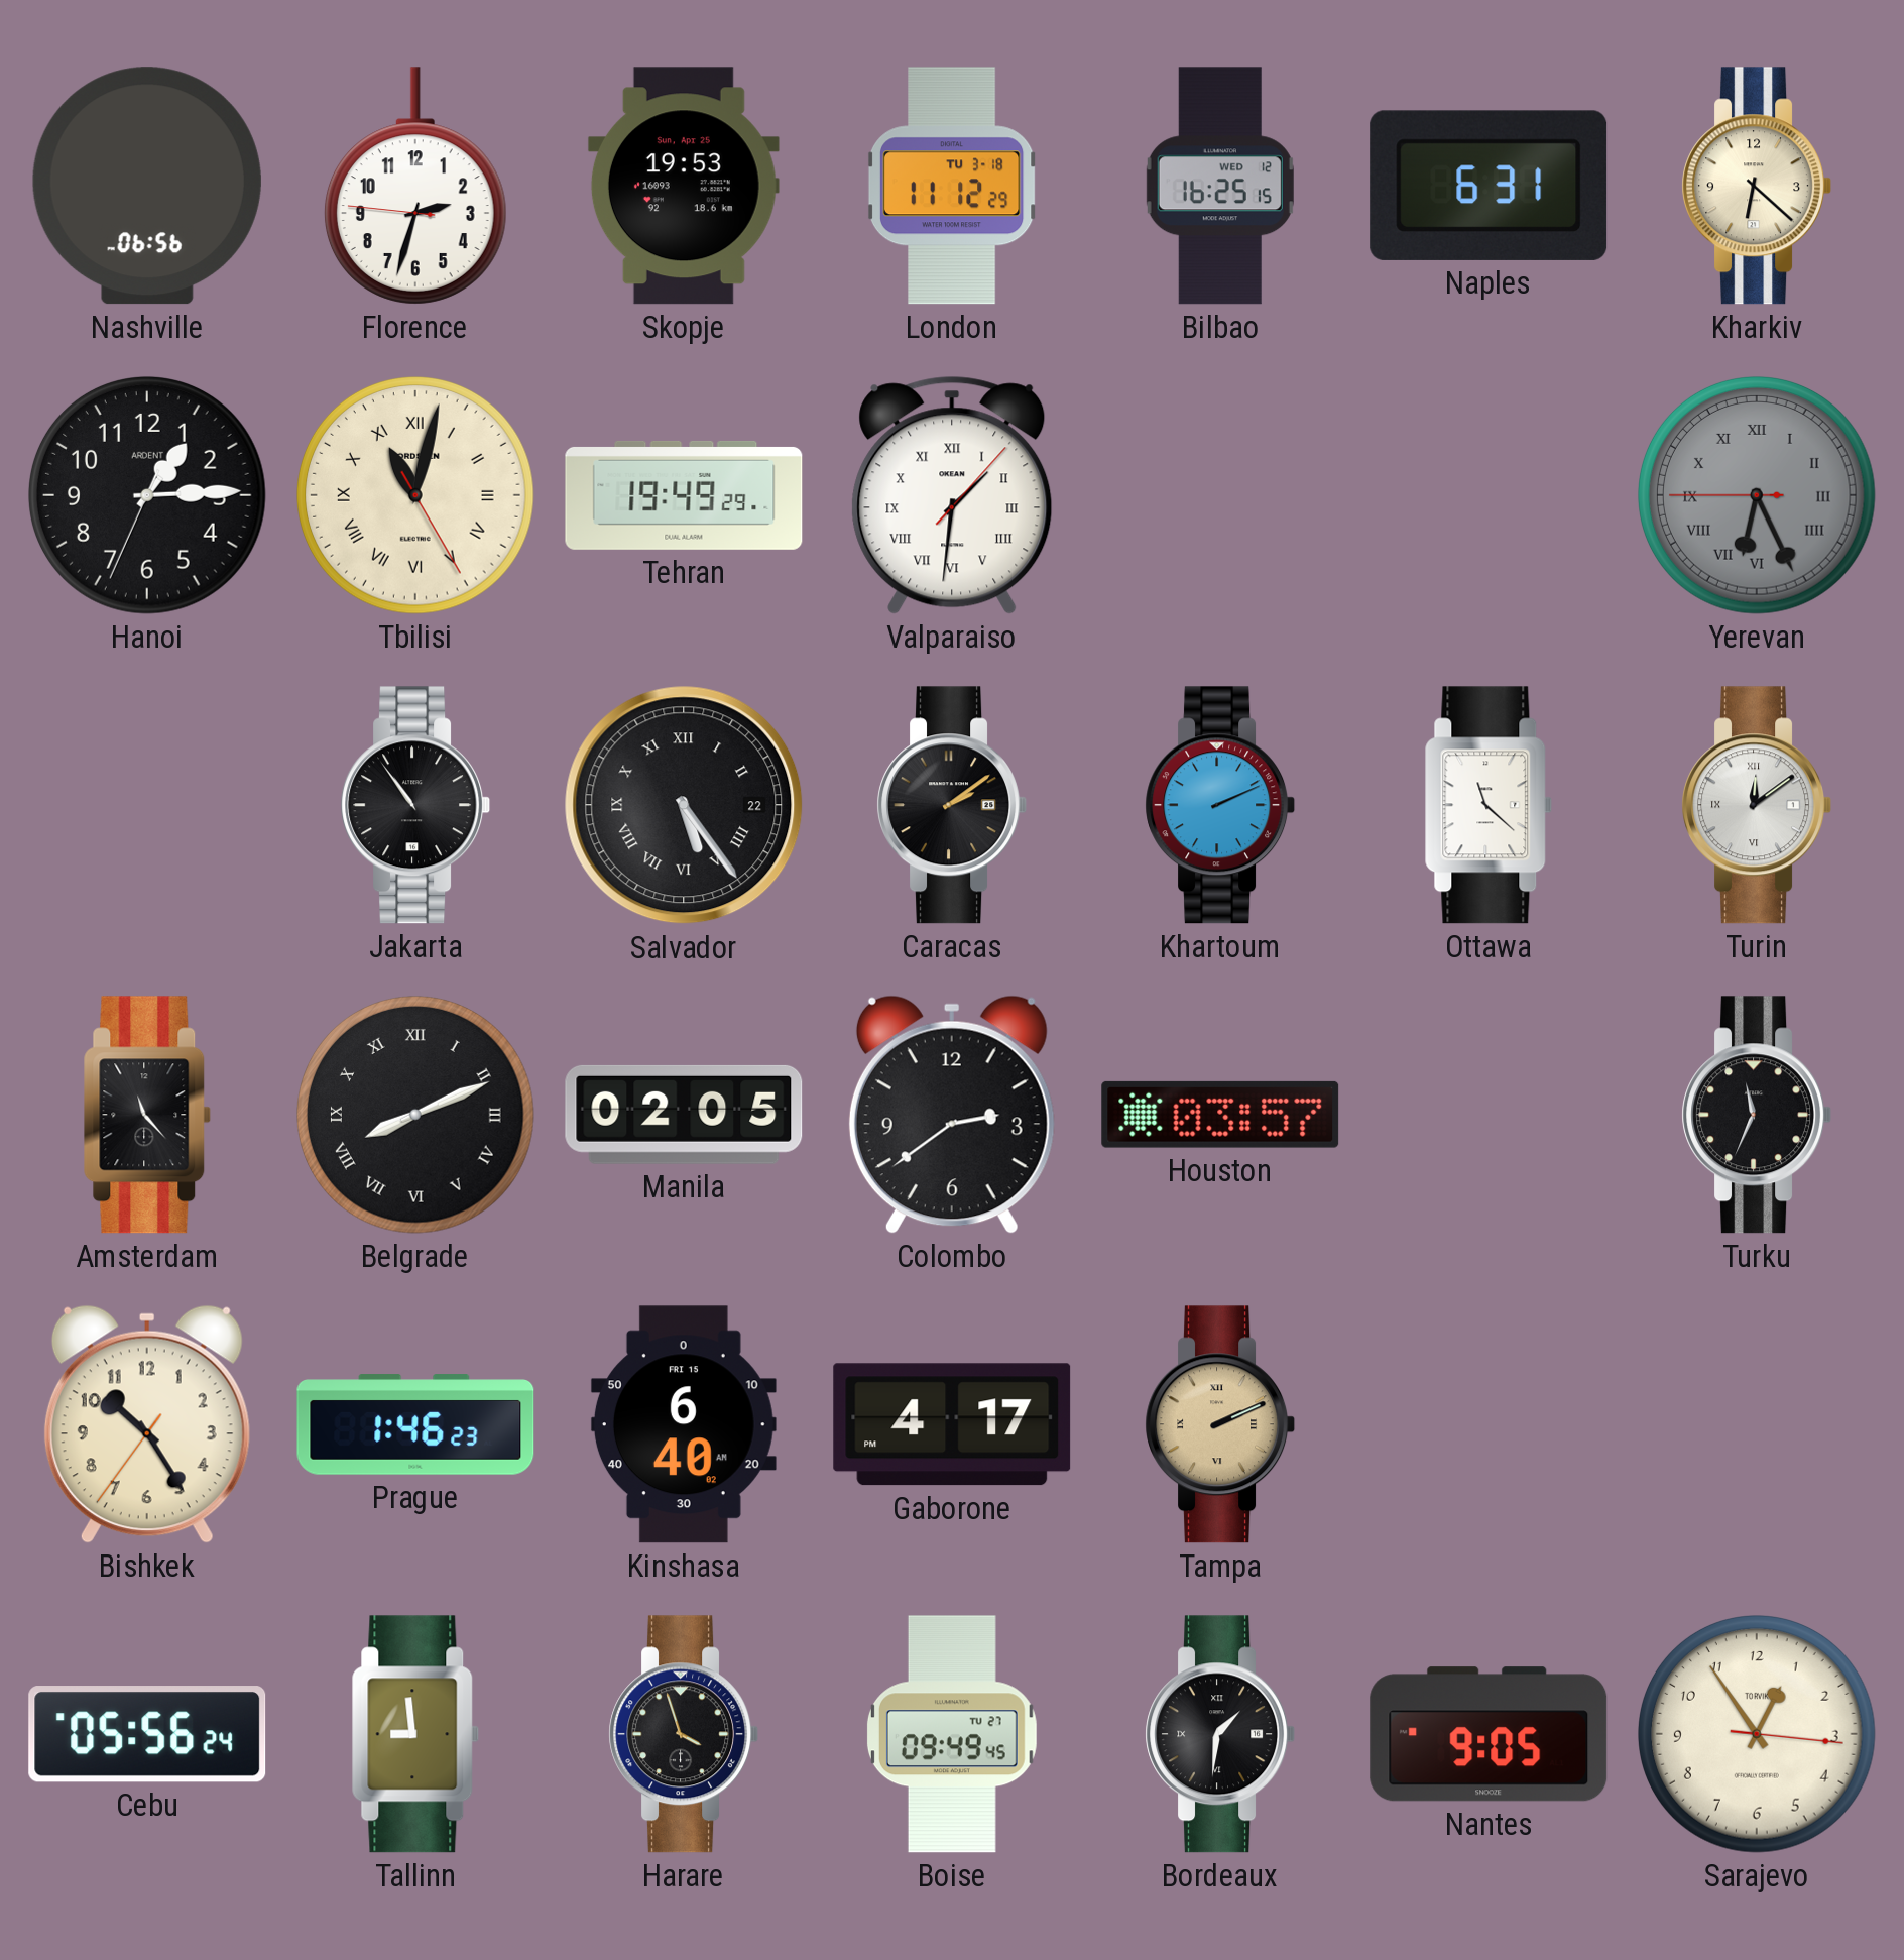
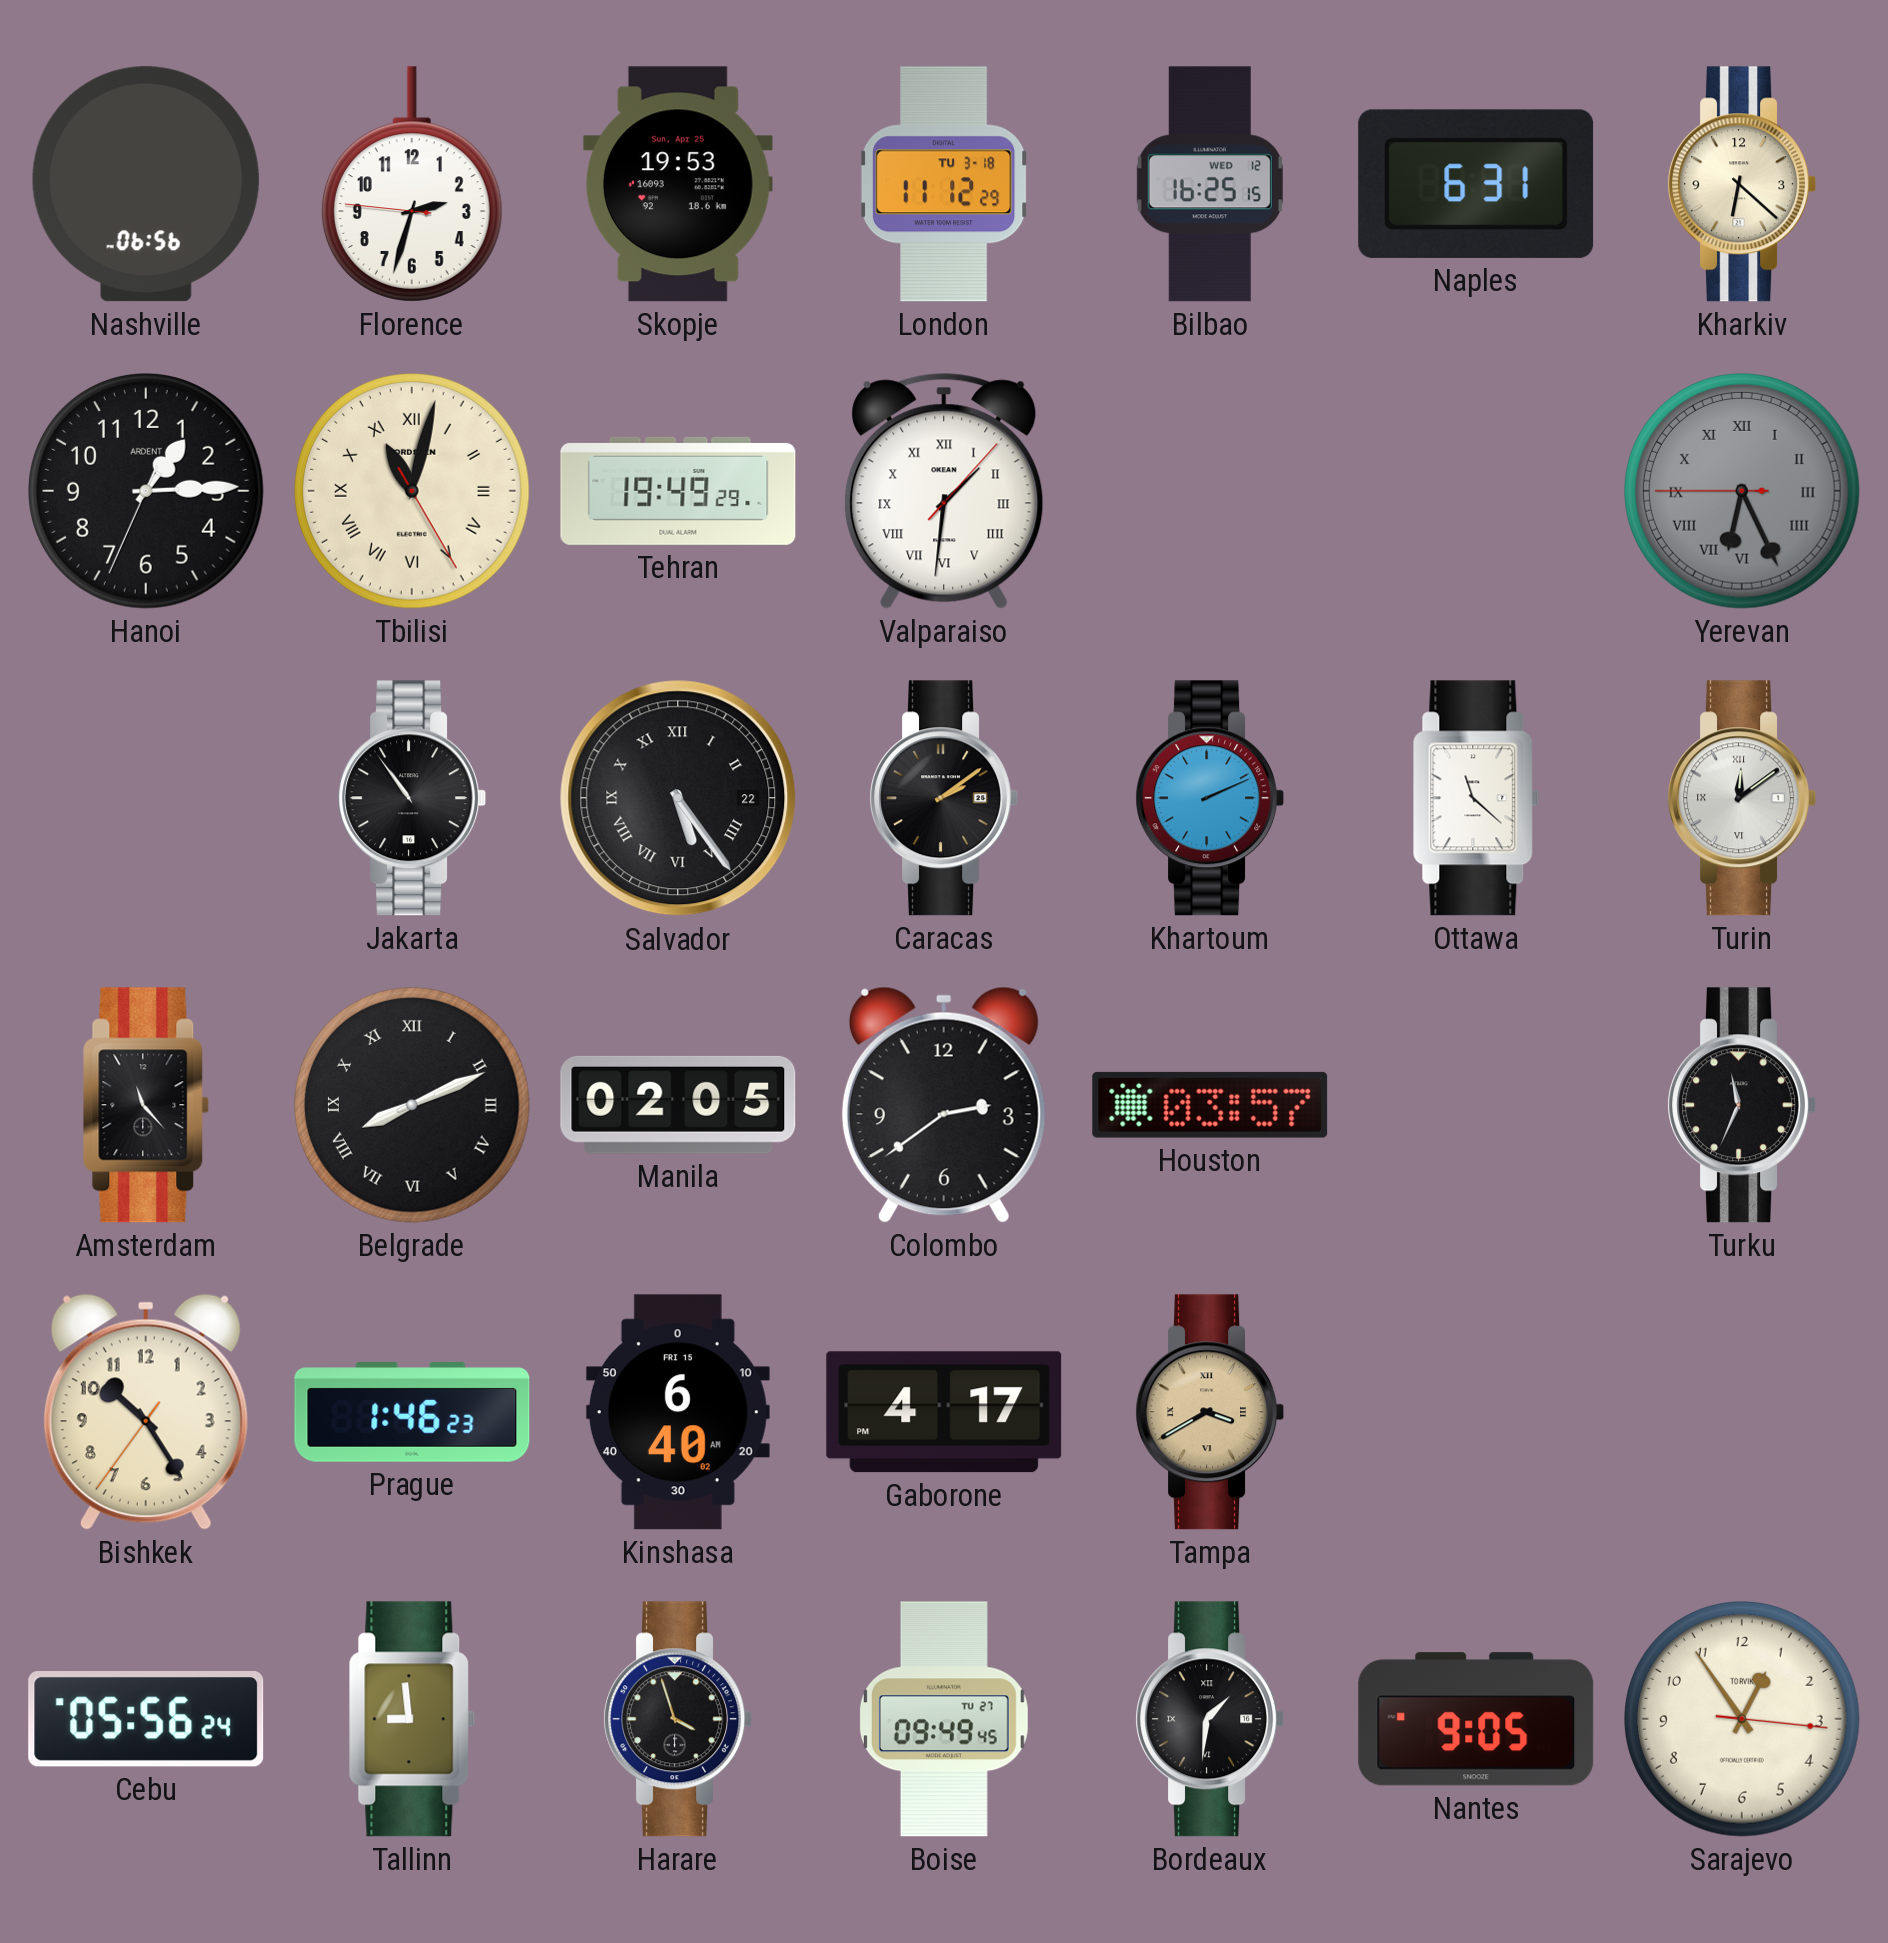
Tampa: 2:11 -> 3:40 (1210, 1412)
